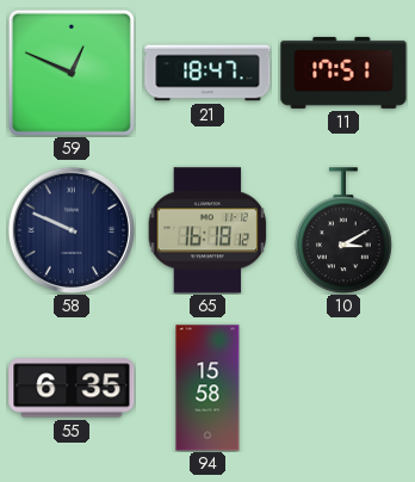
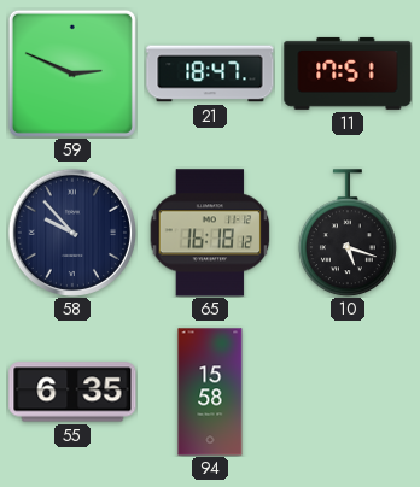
59: 12:49 -> 2:49 (72, 74)
58: 9:49 -> 9:53 (72, 233)
10: 3:10 -> 5:18 (348, 233)
